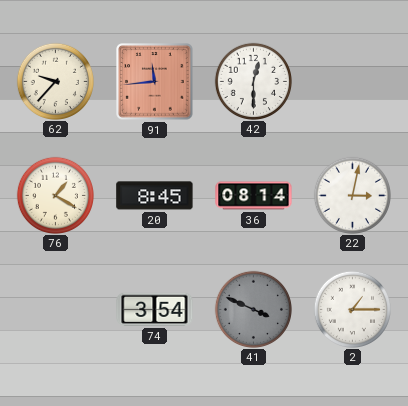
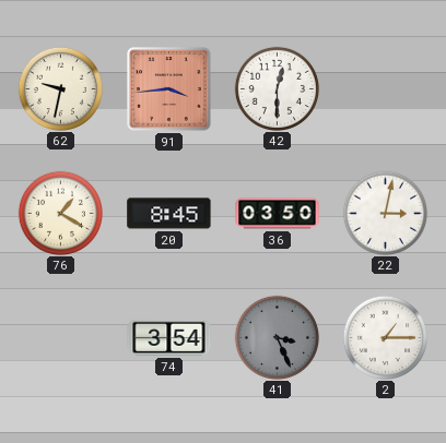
62: 9:37 -> 9:32 (60, 88)
91: 11:44 -> 3:44 (169, 89)
36: 08:14 -> 03:50 (278, 214)
41: 3:49 -> 3:26 (277, 337)
